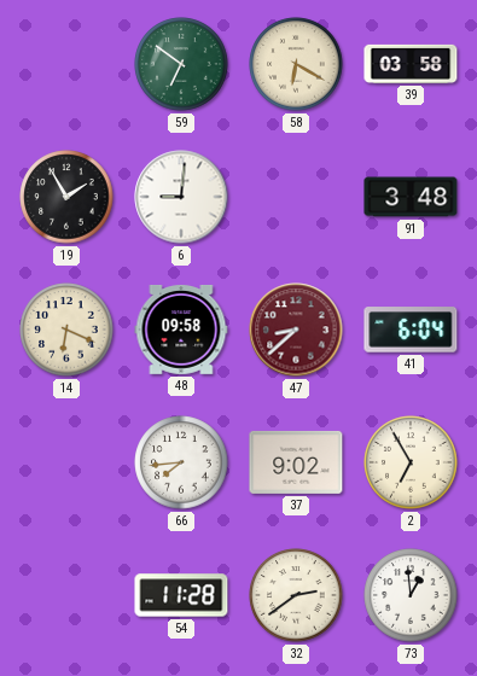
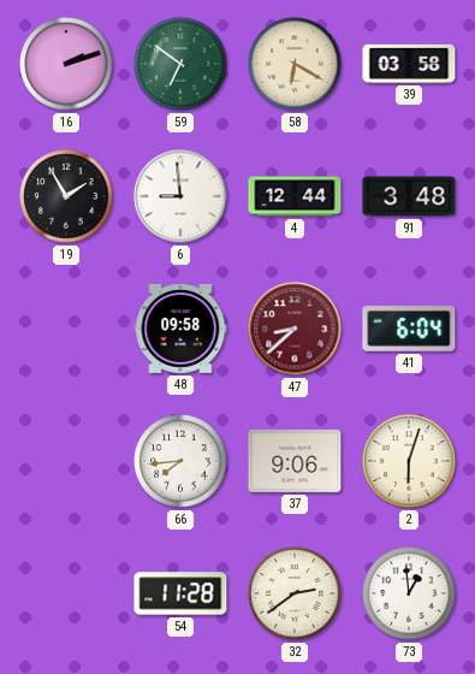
16: none -> 2:12 (66, 64)
6: 9:01 -> 8:59 (180, 196)
4: none -> 12:44 (295, 196)
14: 6:19 -> none (66, 330)
37: 9:02 -> 9:06 (295, 461)
2: 6:55 -> 6:03 (409, 461)
